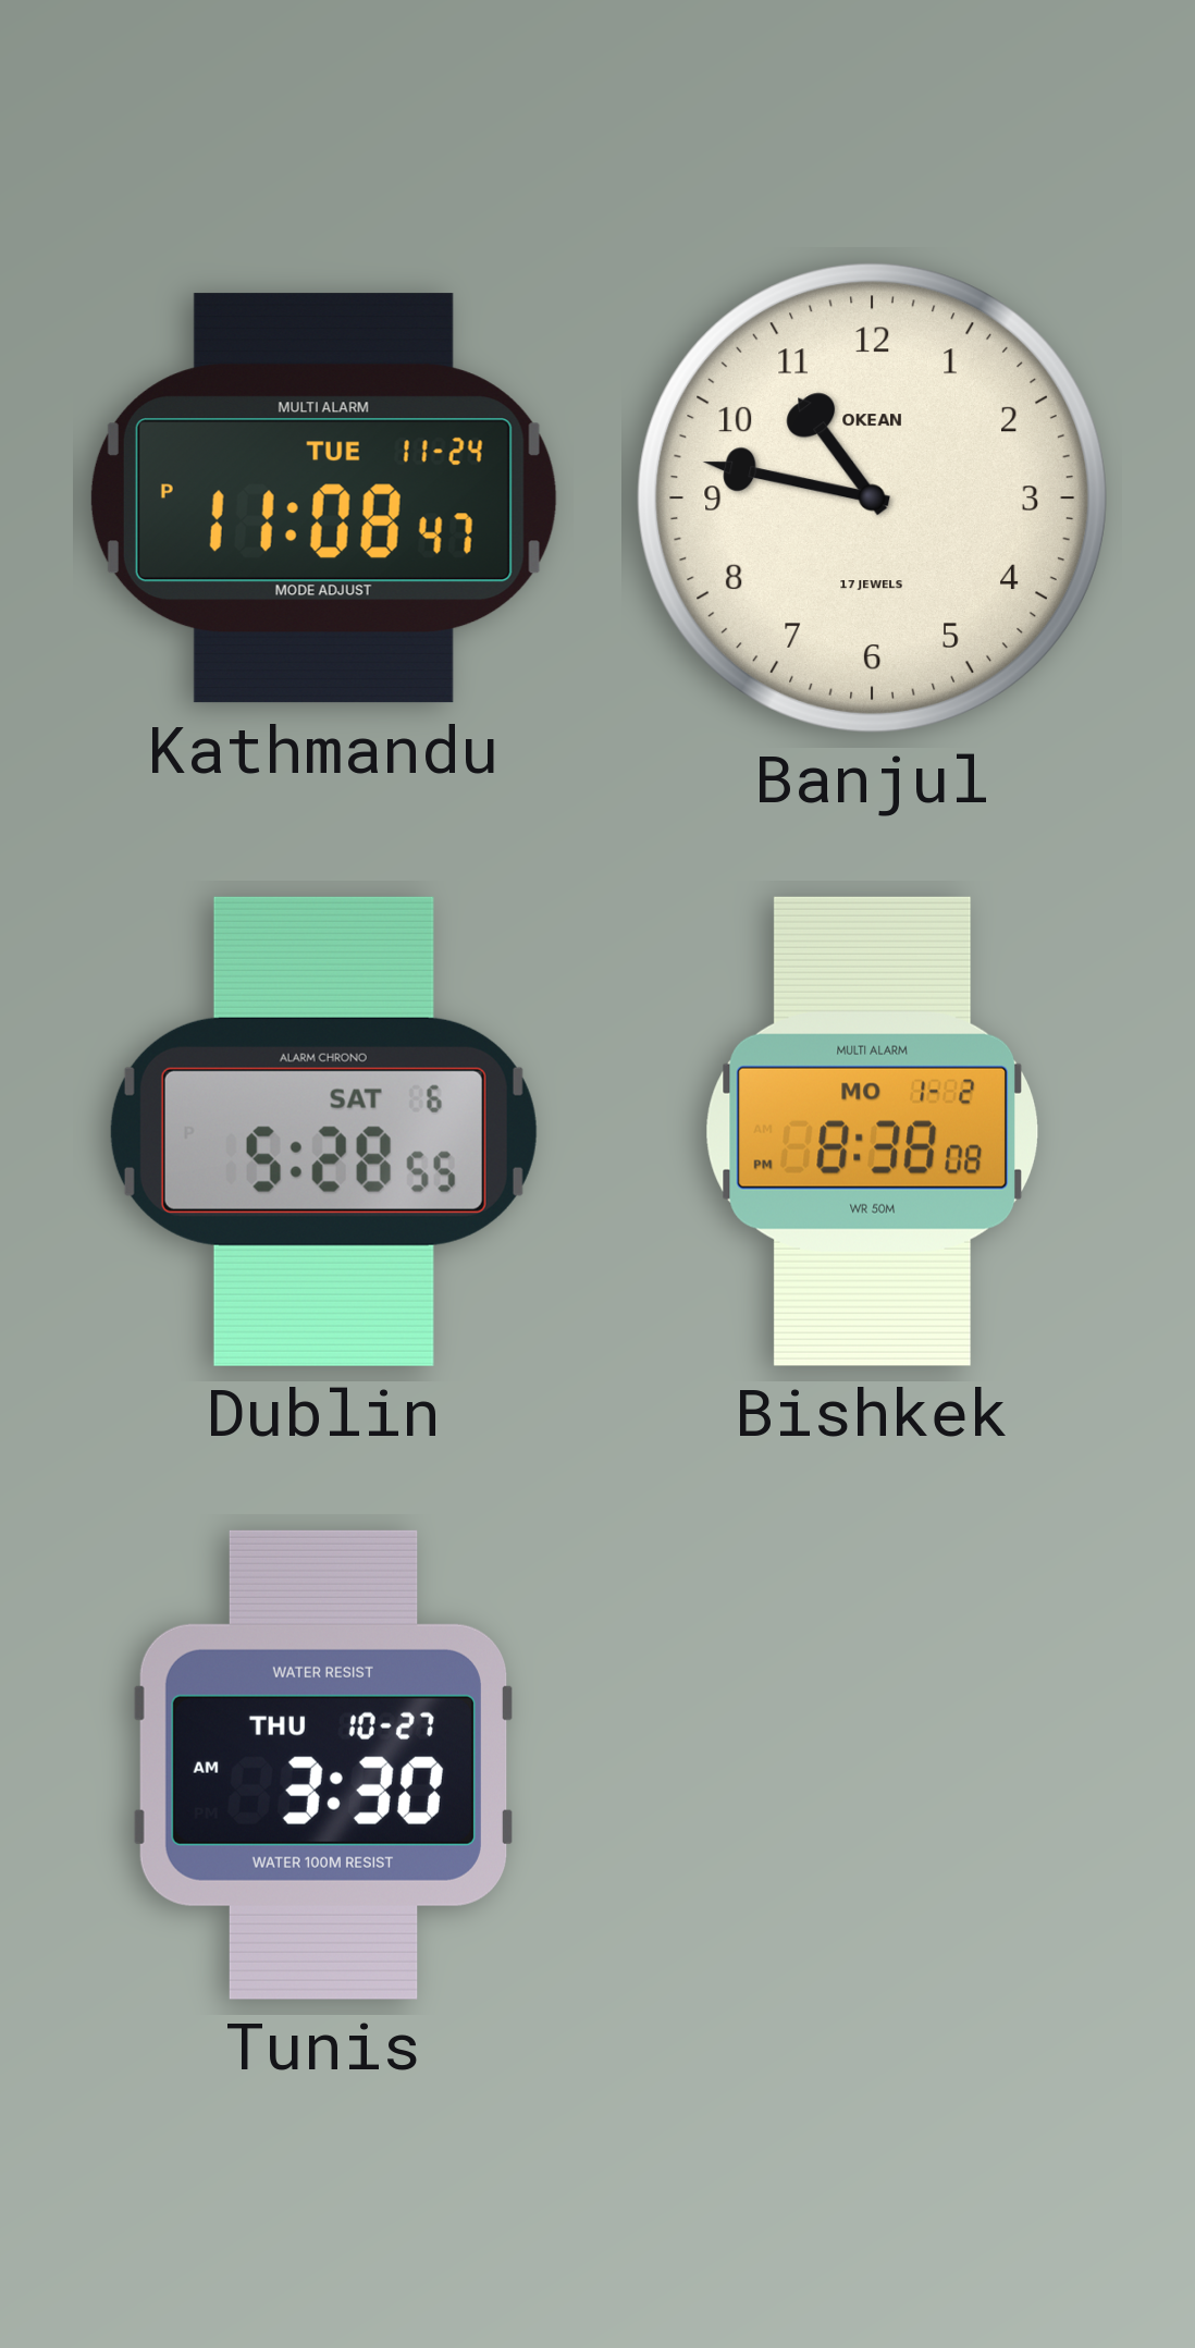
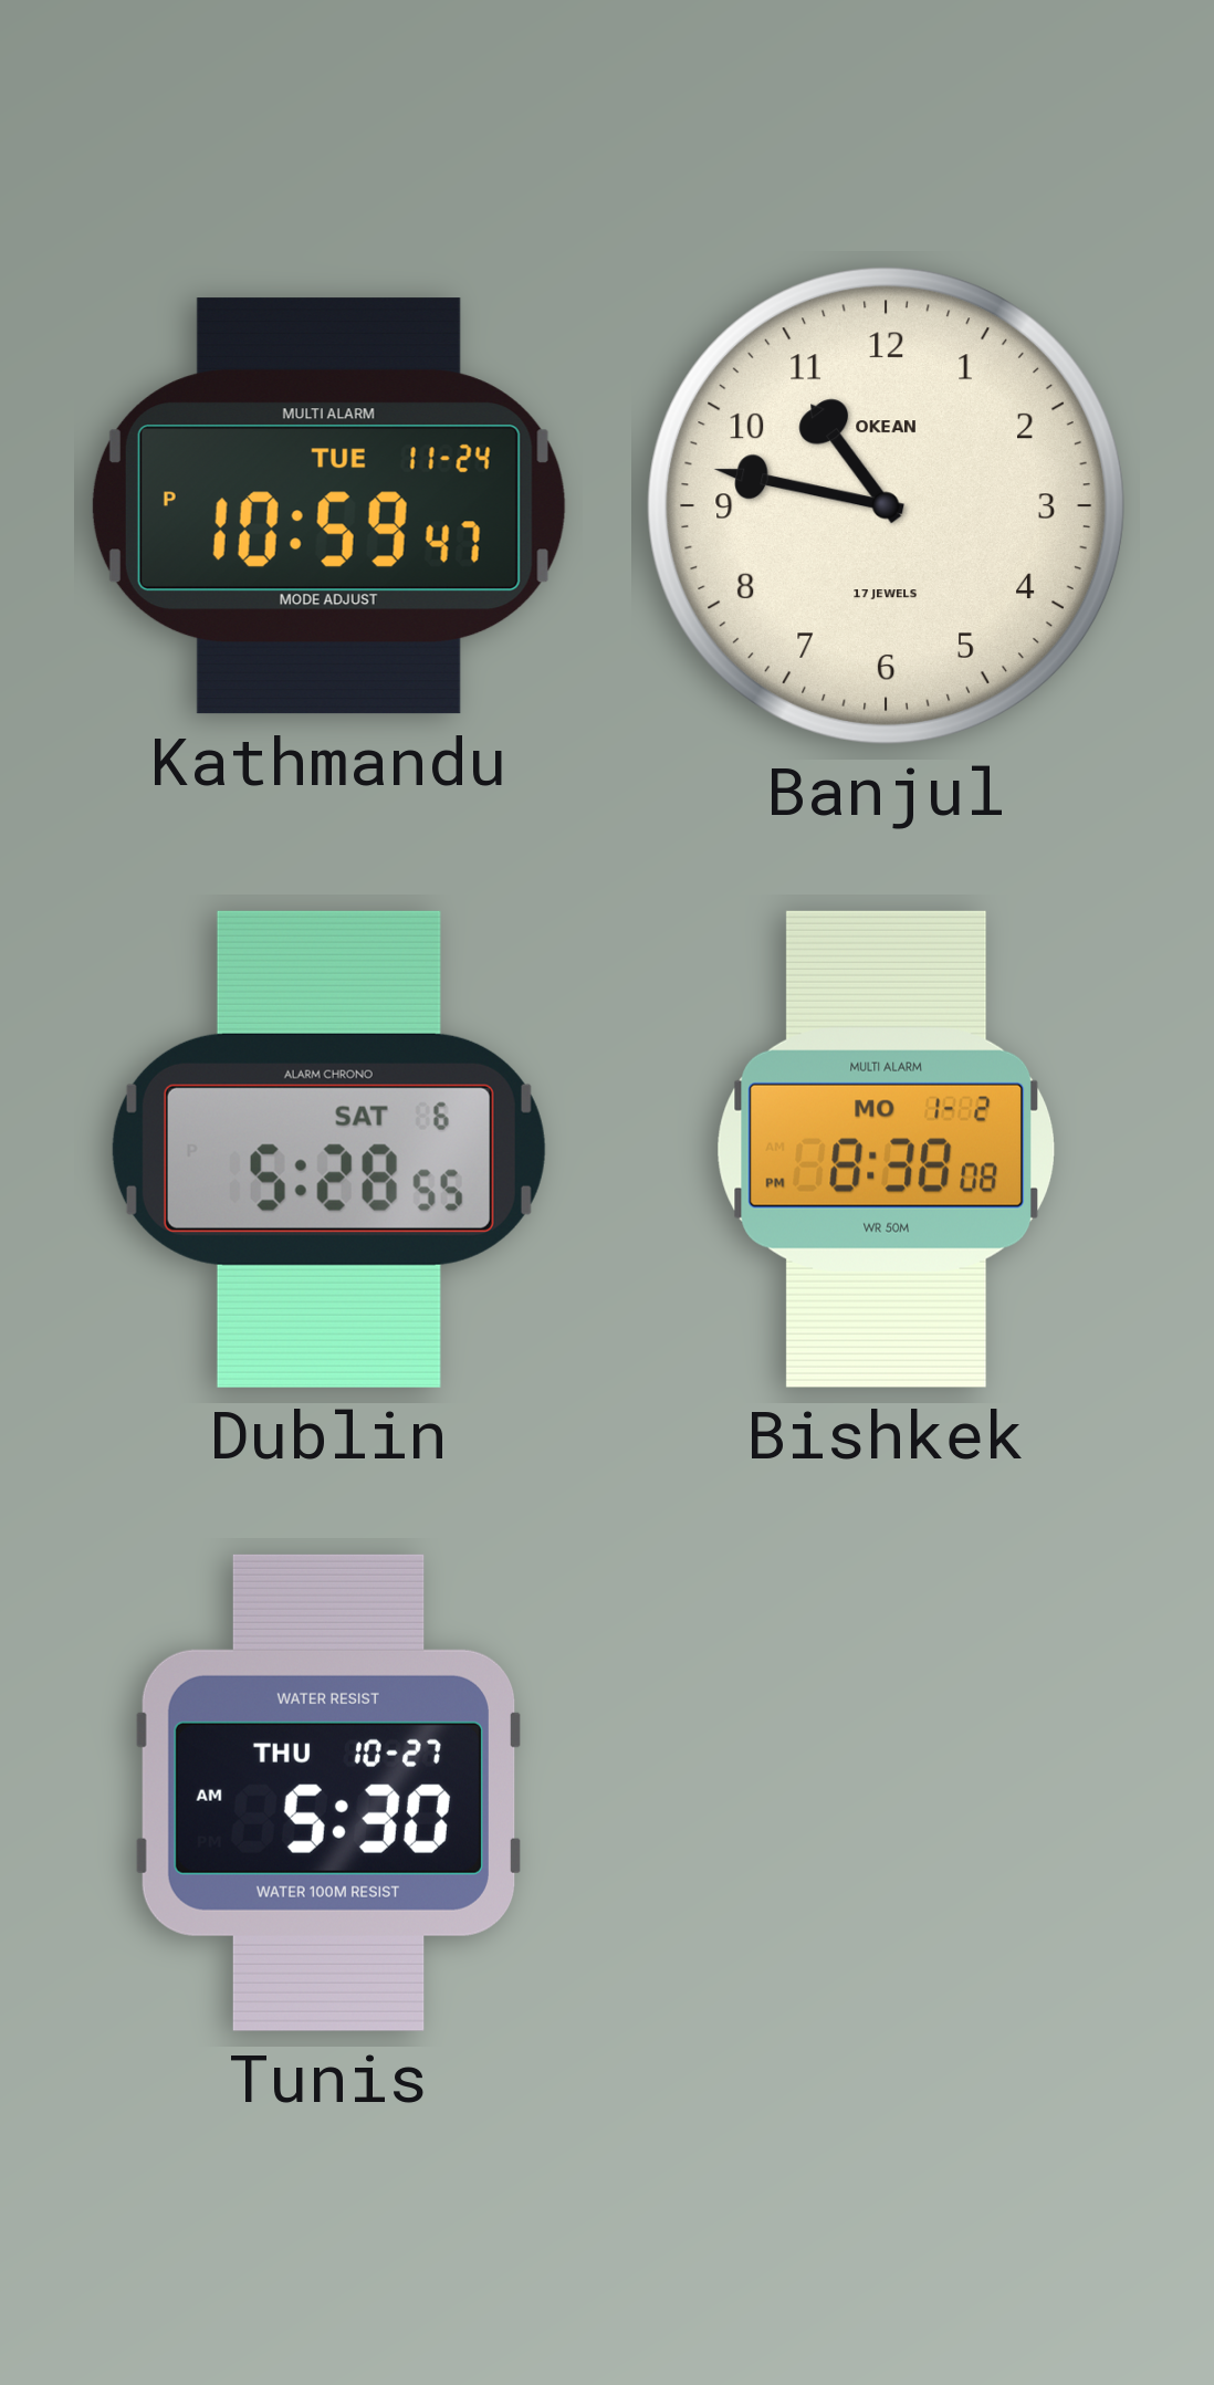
Kathmandu: 11:08 -> 10:59 (328, 506)
Tunis: 3:30 -> 5:30 (328, 1792)
